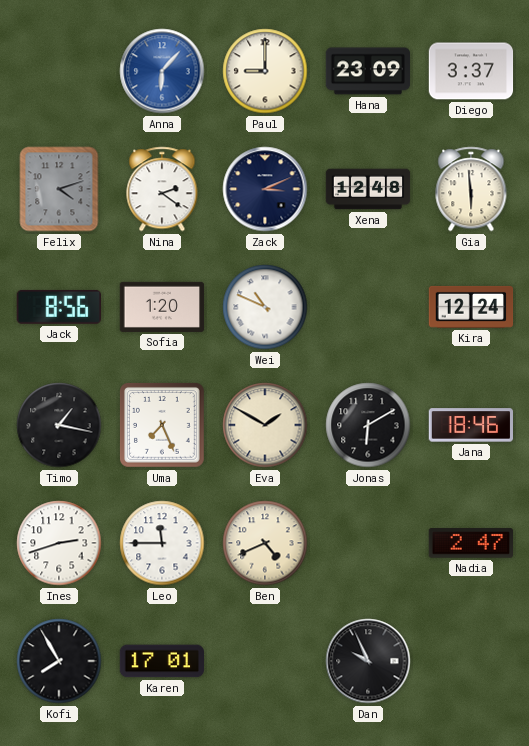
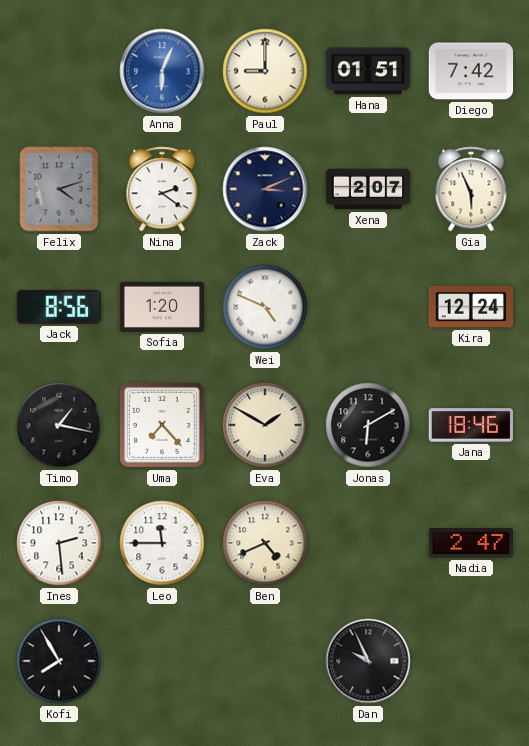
Anna: 6:07 -> 6:04 (162, 71)
Hana: 23:09 -> 01:51 (368, 71)
Diego: 3:37 -> 7:42 (471, 71)
Xena: 12:48 -> 2:07 (368, 189)
Gia: 5:59 -> 5:56 (471, 189)
Wei: 10:49 -> 4:49 (265, 307)
Uma: 7:26 -> 7:23 (163, 426)
Ines: 2:42 -> 2:29 (59, 543)
Karen: 17:01 -> none (162, 661)
